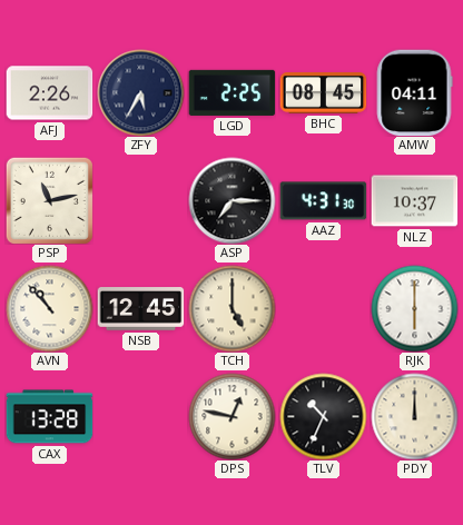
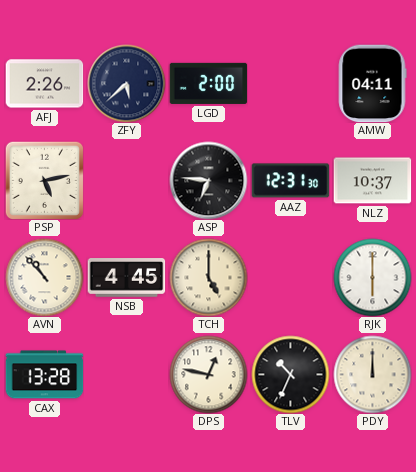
ZFY: 5:35 -> 5:38 (126, 83)
LGD: 2:25 -> 2:00 (208, 83)
BHC: 08:45 -> none (323, 93)
PSP: 11:13 -> 5:13 (44, 180)
ASP: 7:15 -> 6:46 (208, 180)
AAZ: 4:31 -> 12:31 (290, 181)
NSB: 12:45 -> 4:45 (126, 278)
